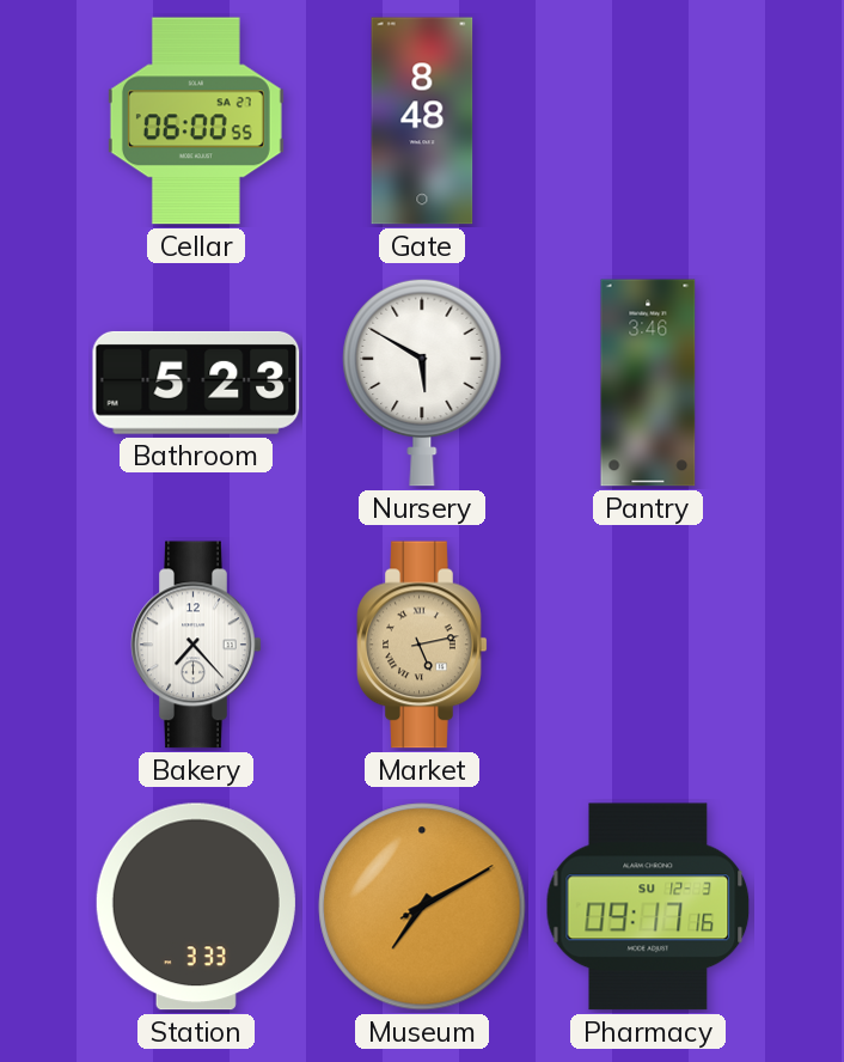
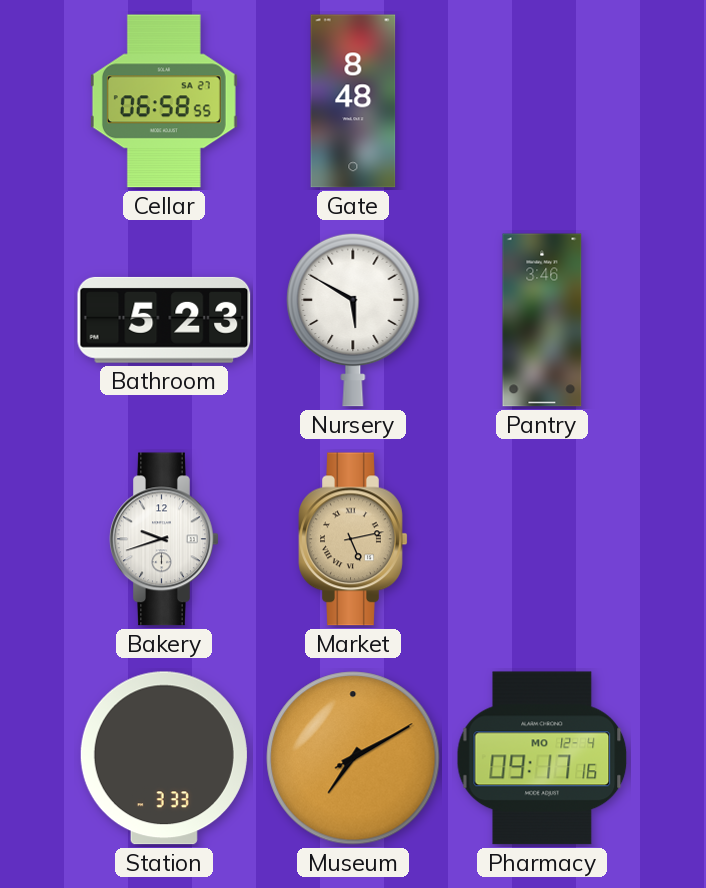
Cellar: 06:00 -> 06:58 (164, 101)
Bakery: 7:23 -> 9:42 (164, 539)
Pharmacy date: SU 12-3 -> MO 12-4 (542, 758)
